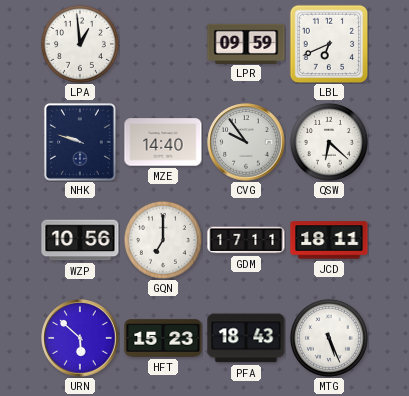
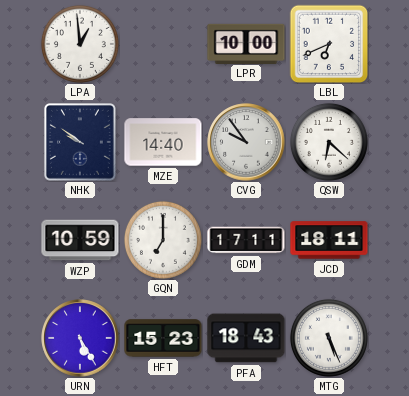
LPR: 09:59 -> 10:00 (246, 43)
NHK: 9:48 -> 9:51 (80, 143)
WZP: 10:56 -> 10:59 (80, 240)
URN: 5:52 -> 5:25 (80, 338)
